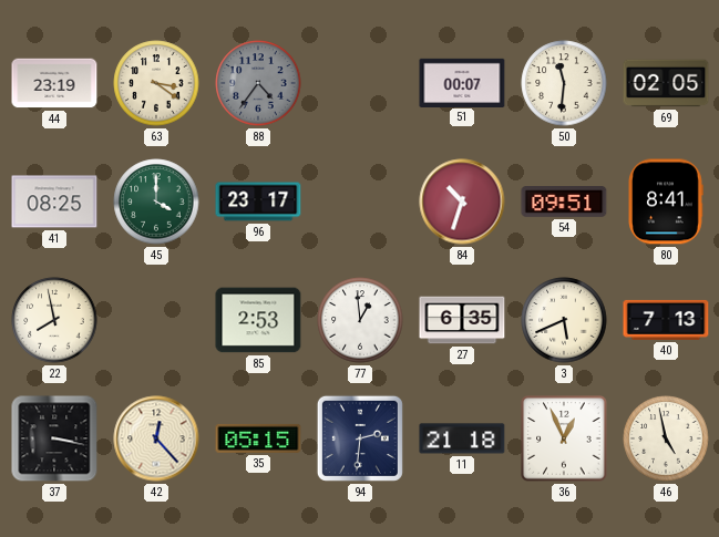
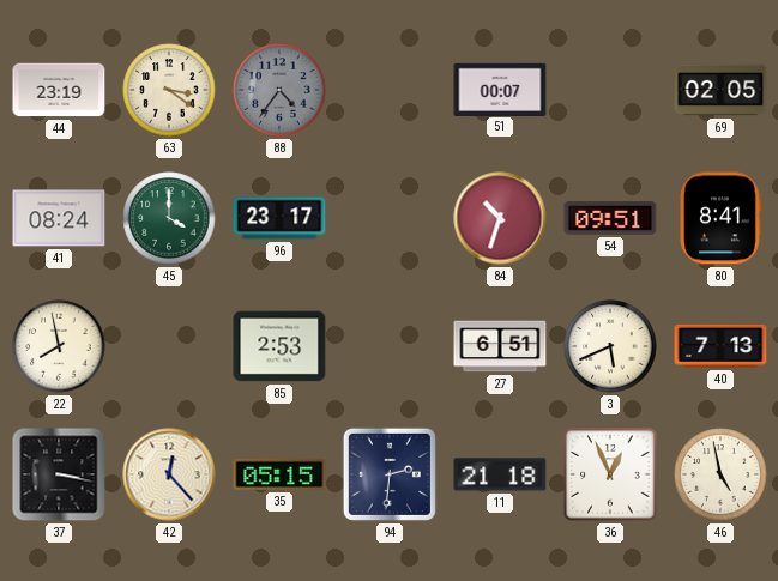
50: 11:31 -> none (564, 83)
41: 08:25 -> 08:24 (59, 218)
77: 12:59 -> none (360, 320)
27: 6:35 -> 6:51 (500, 346)
